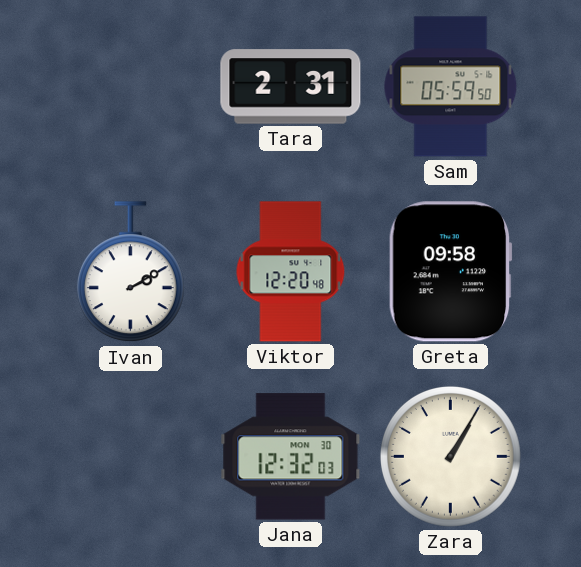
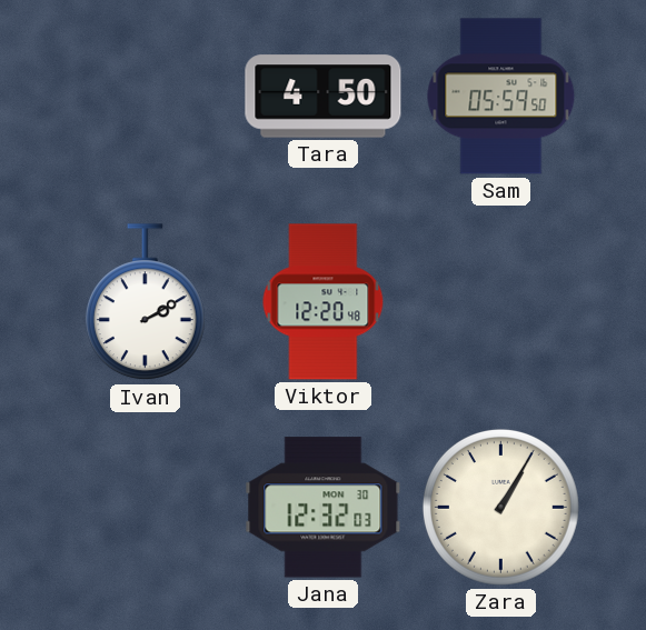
Tara: 2:31 -> 4:50 (324, 97)
Greta: 09:58 -> none (450, 272)
